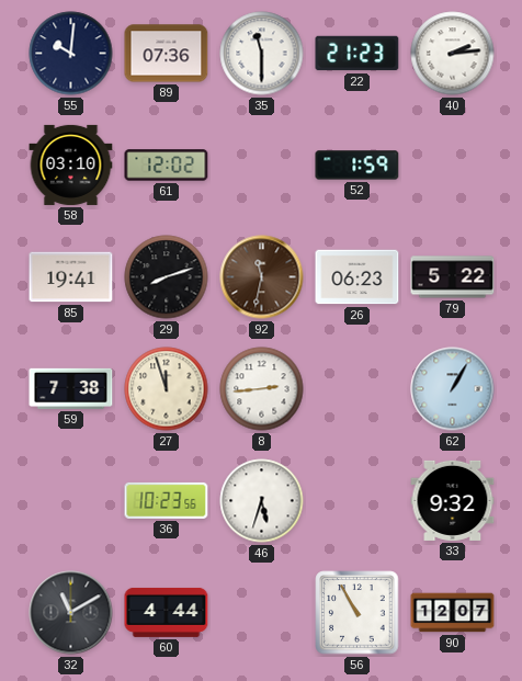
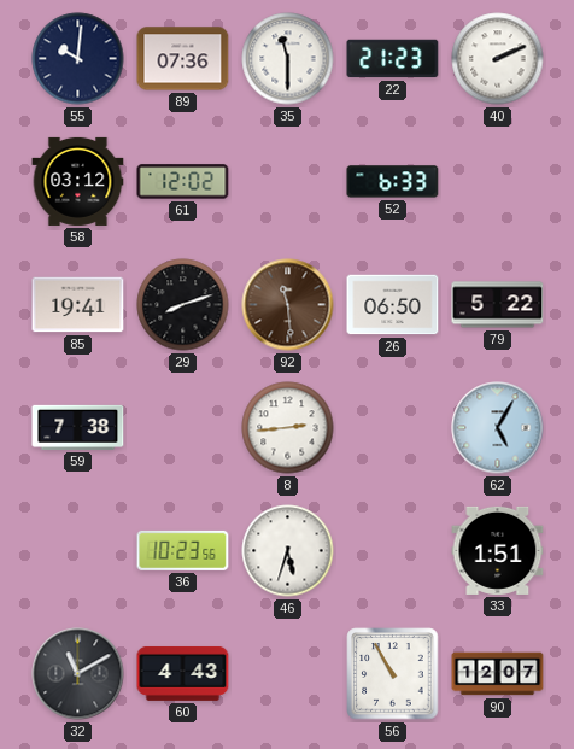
40: 2:14 -> 2:11 (498, 59)
58: 03:10 -> 03:12 (78, 181)
52: 1:59 -> 6:33 (393, 182)
92: 11:32 -> 11:29 (288, 305)
26: 06:23 -> 06:50 (393, 305)
27: 11:57 -> none (167, 389)
62: 1:05 -> 5:05 (498, 428)
33: 9:32 -> 1:51 (498, 550)
60: 4:44 -> 4:43 (183, 673)
